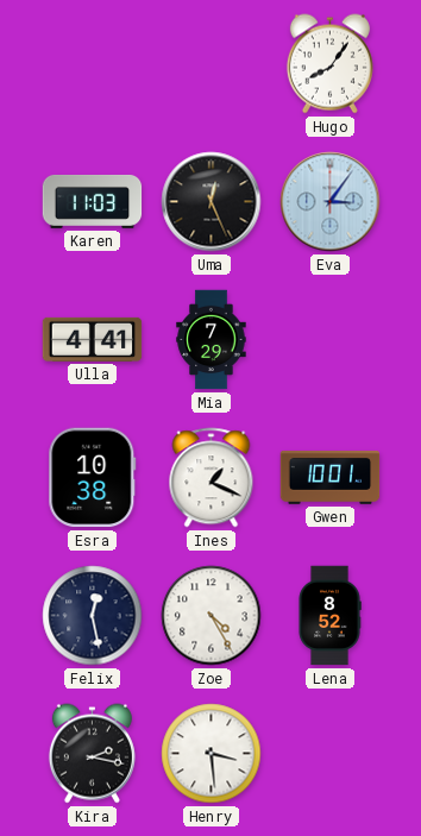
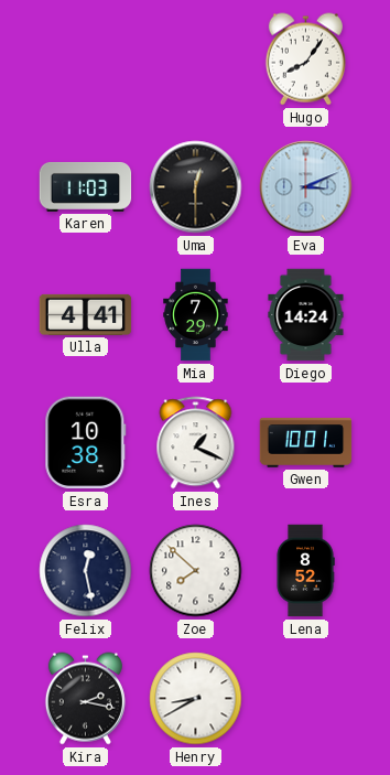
Uma: 12:26 -> 12:30 (196, 187)
Eva: 3:06 -> 3:11 (306, 187)
Diego: none -> 14:24 (306, 315)
Zoe: 4:25 -> 7:52 (196, 571)
Henry: 3:29 -> 8:40 (196, 699)
